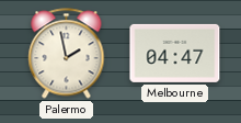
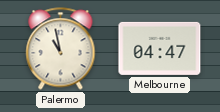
Palermo: 1:58 -> 10:58 (61, 49)
